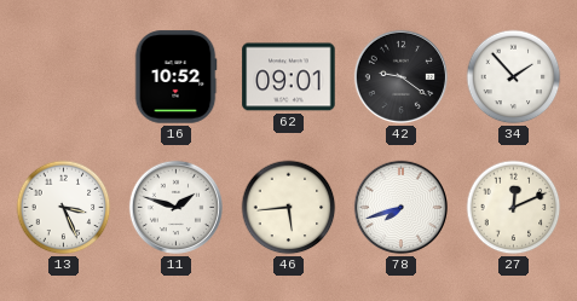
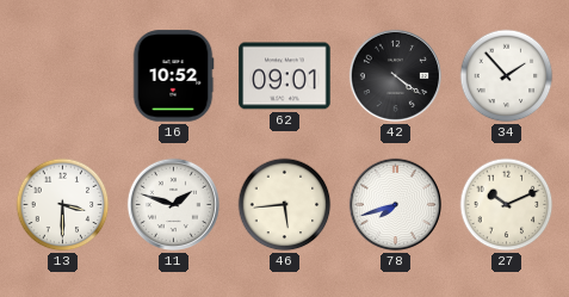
42: 9:21 -> 4:21 (395, 75)
13: 3:26 -> 3:30 (63, 205)
27: 12:11 -> 10:11 (507, 205)
